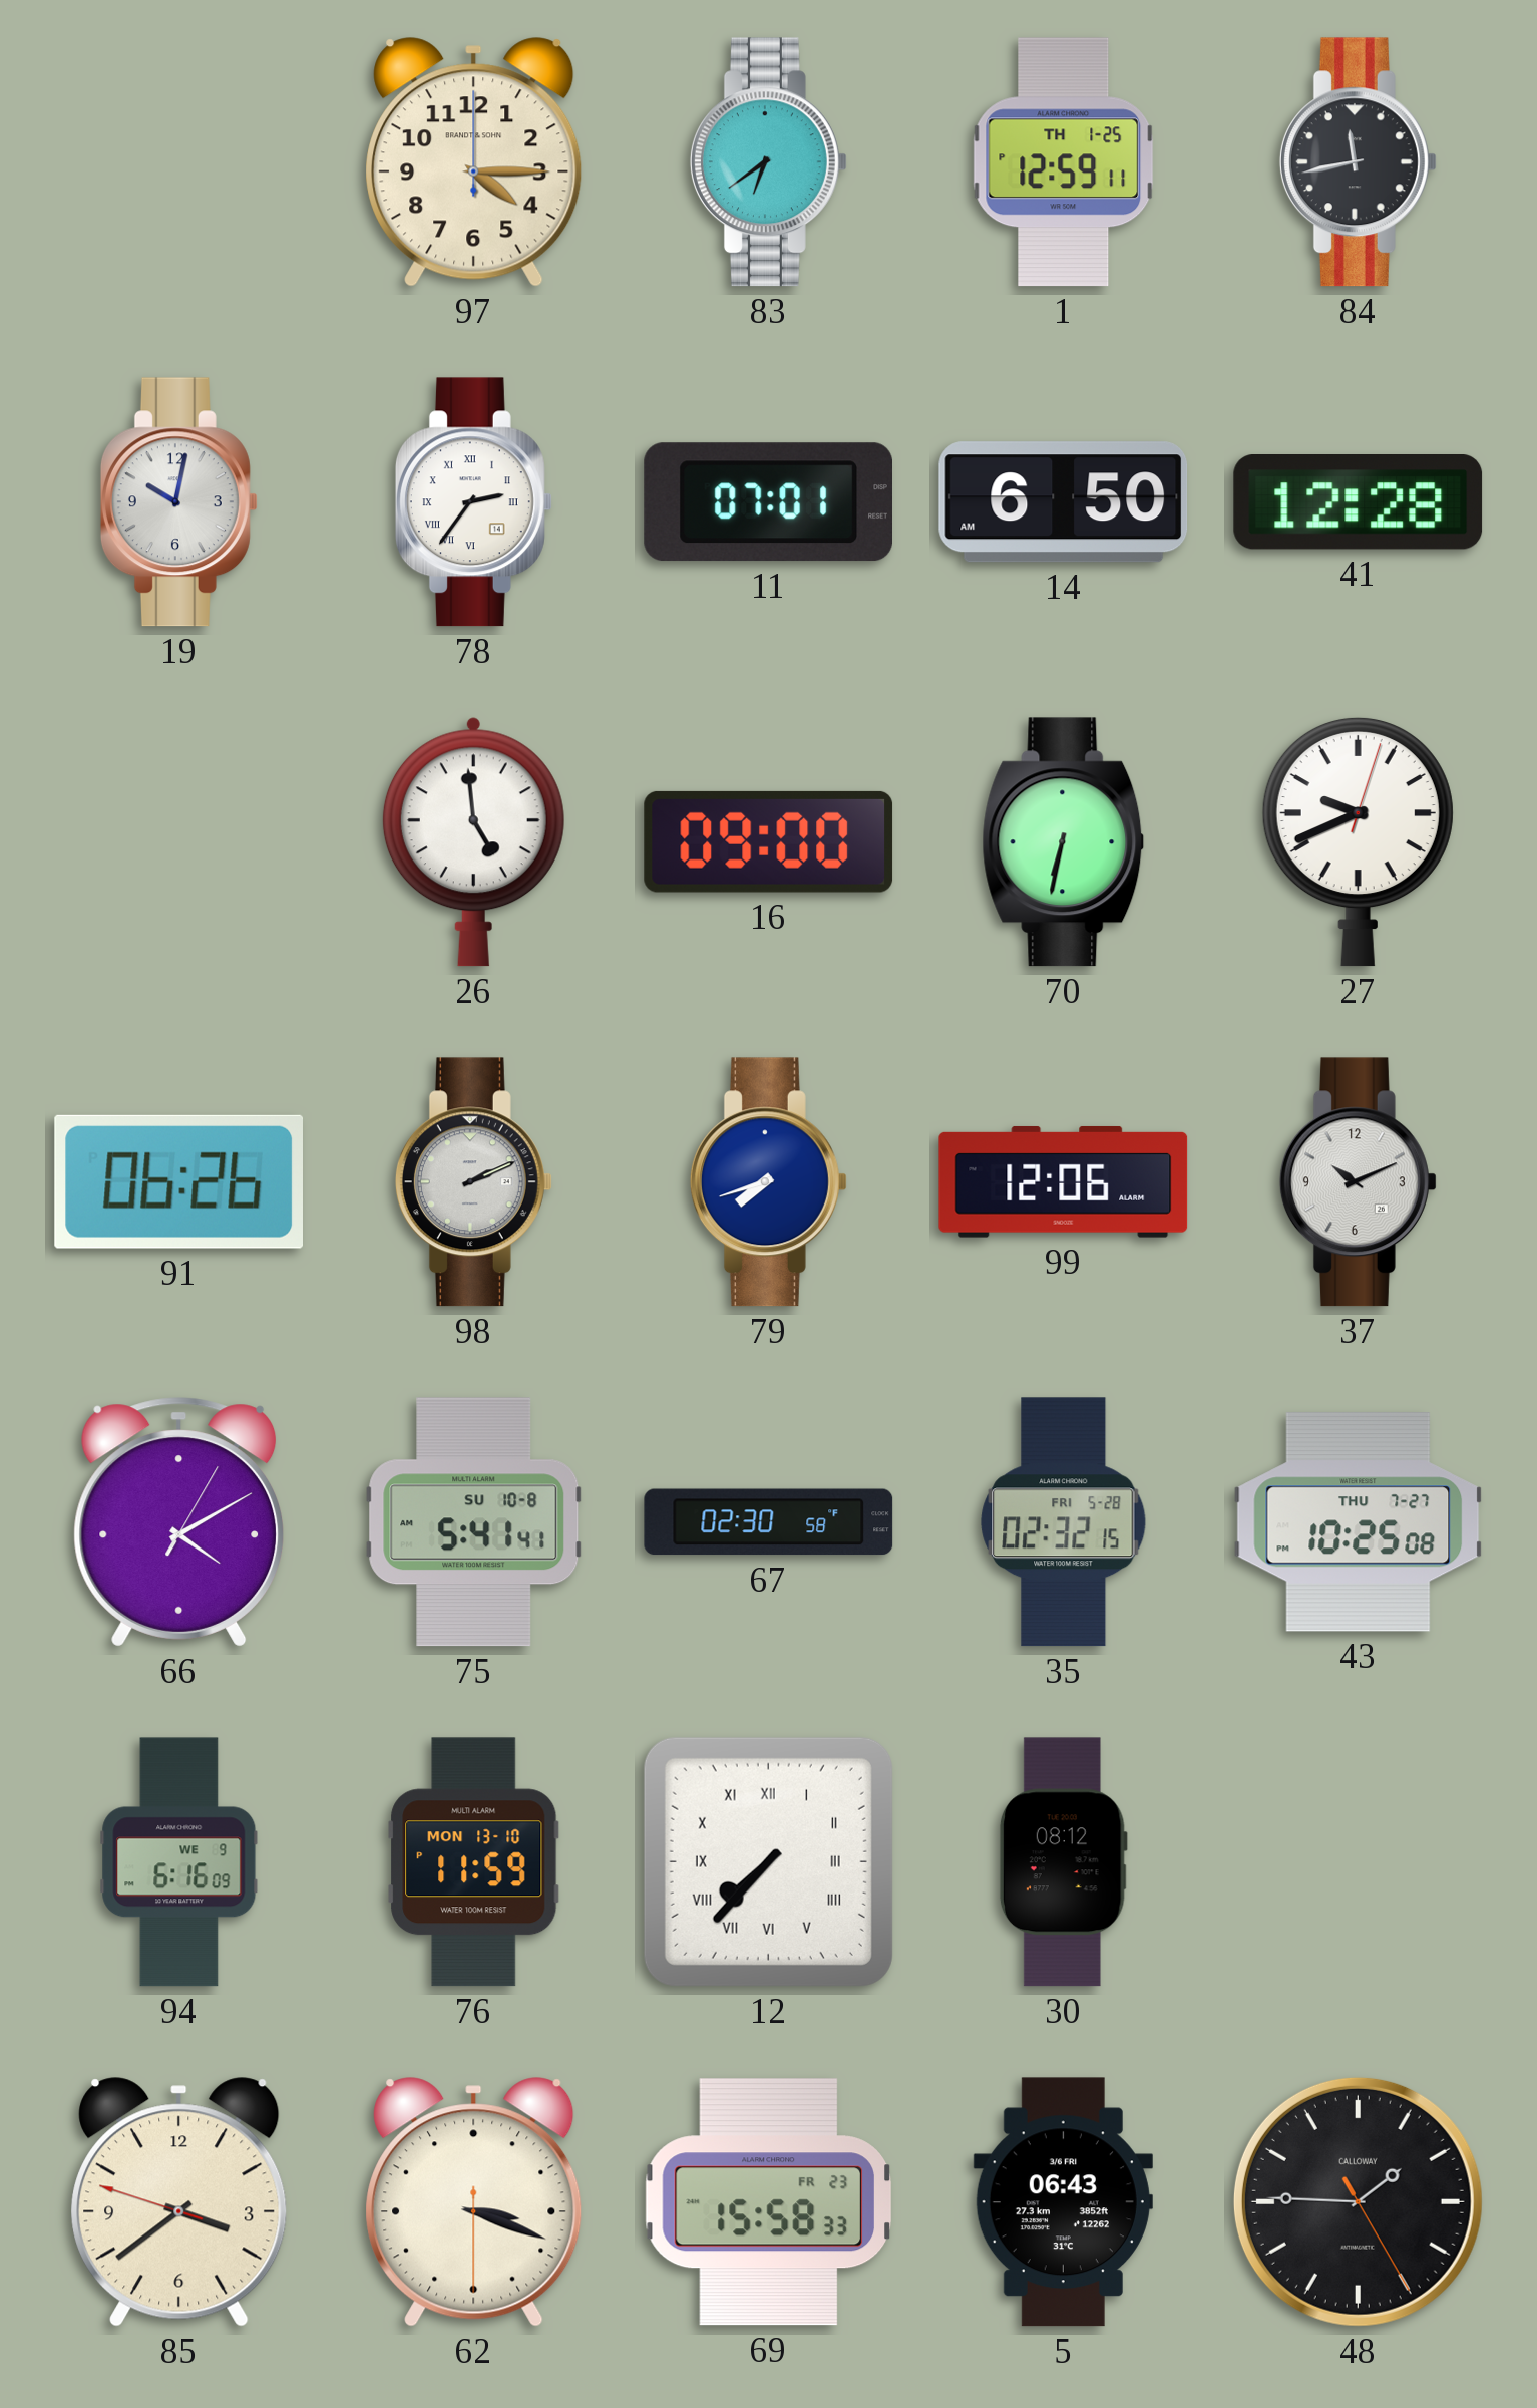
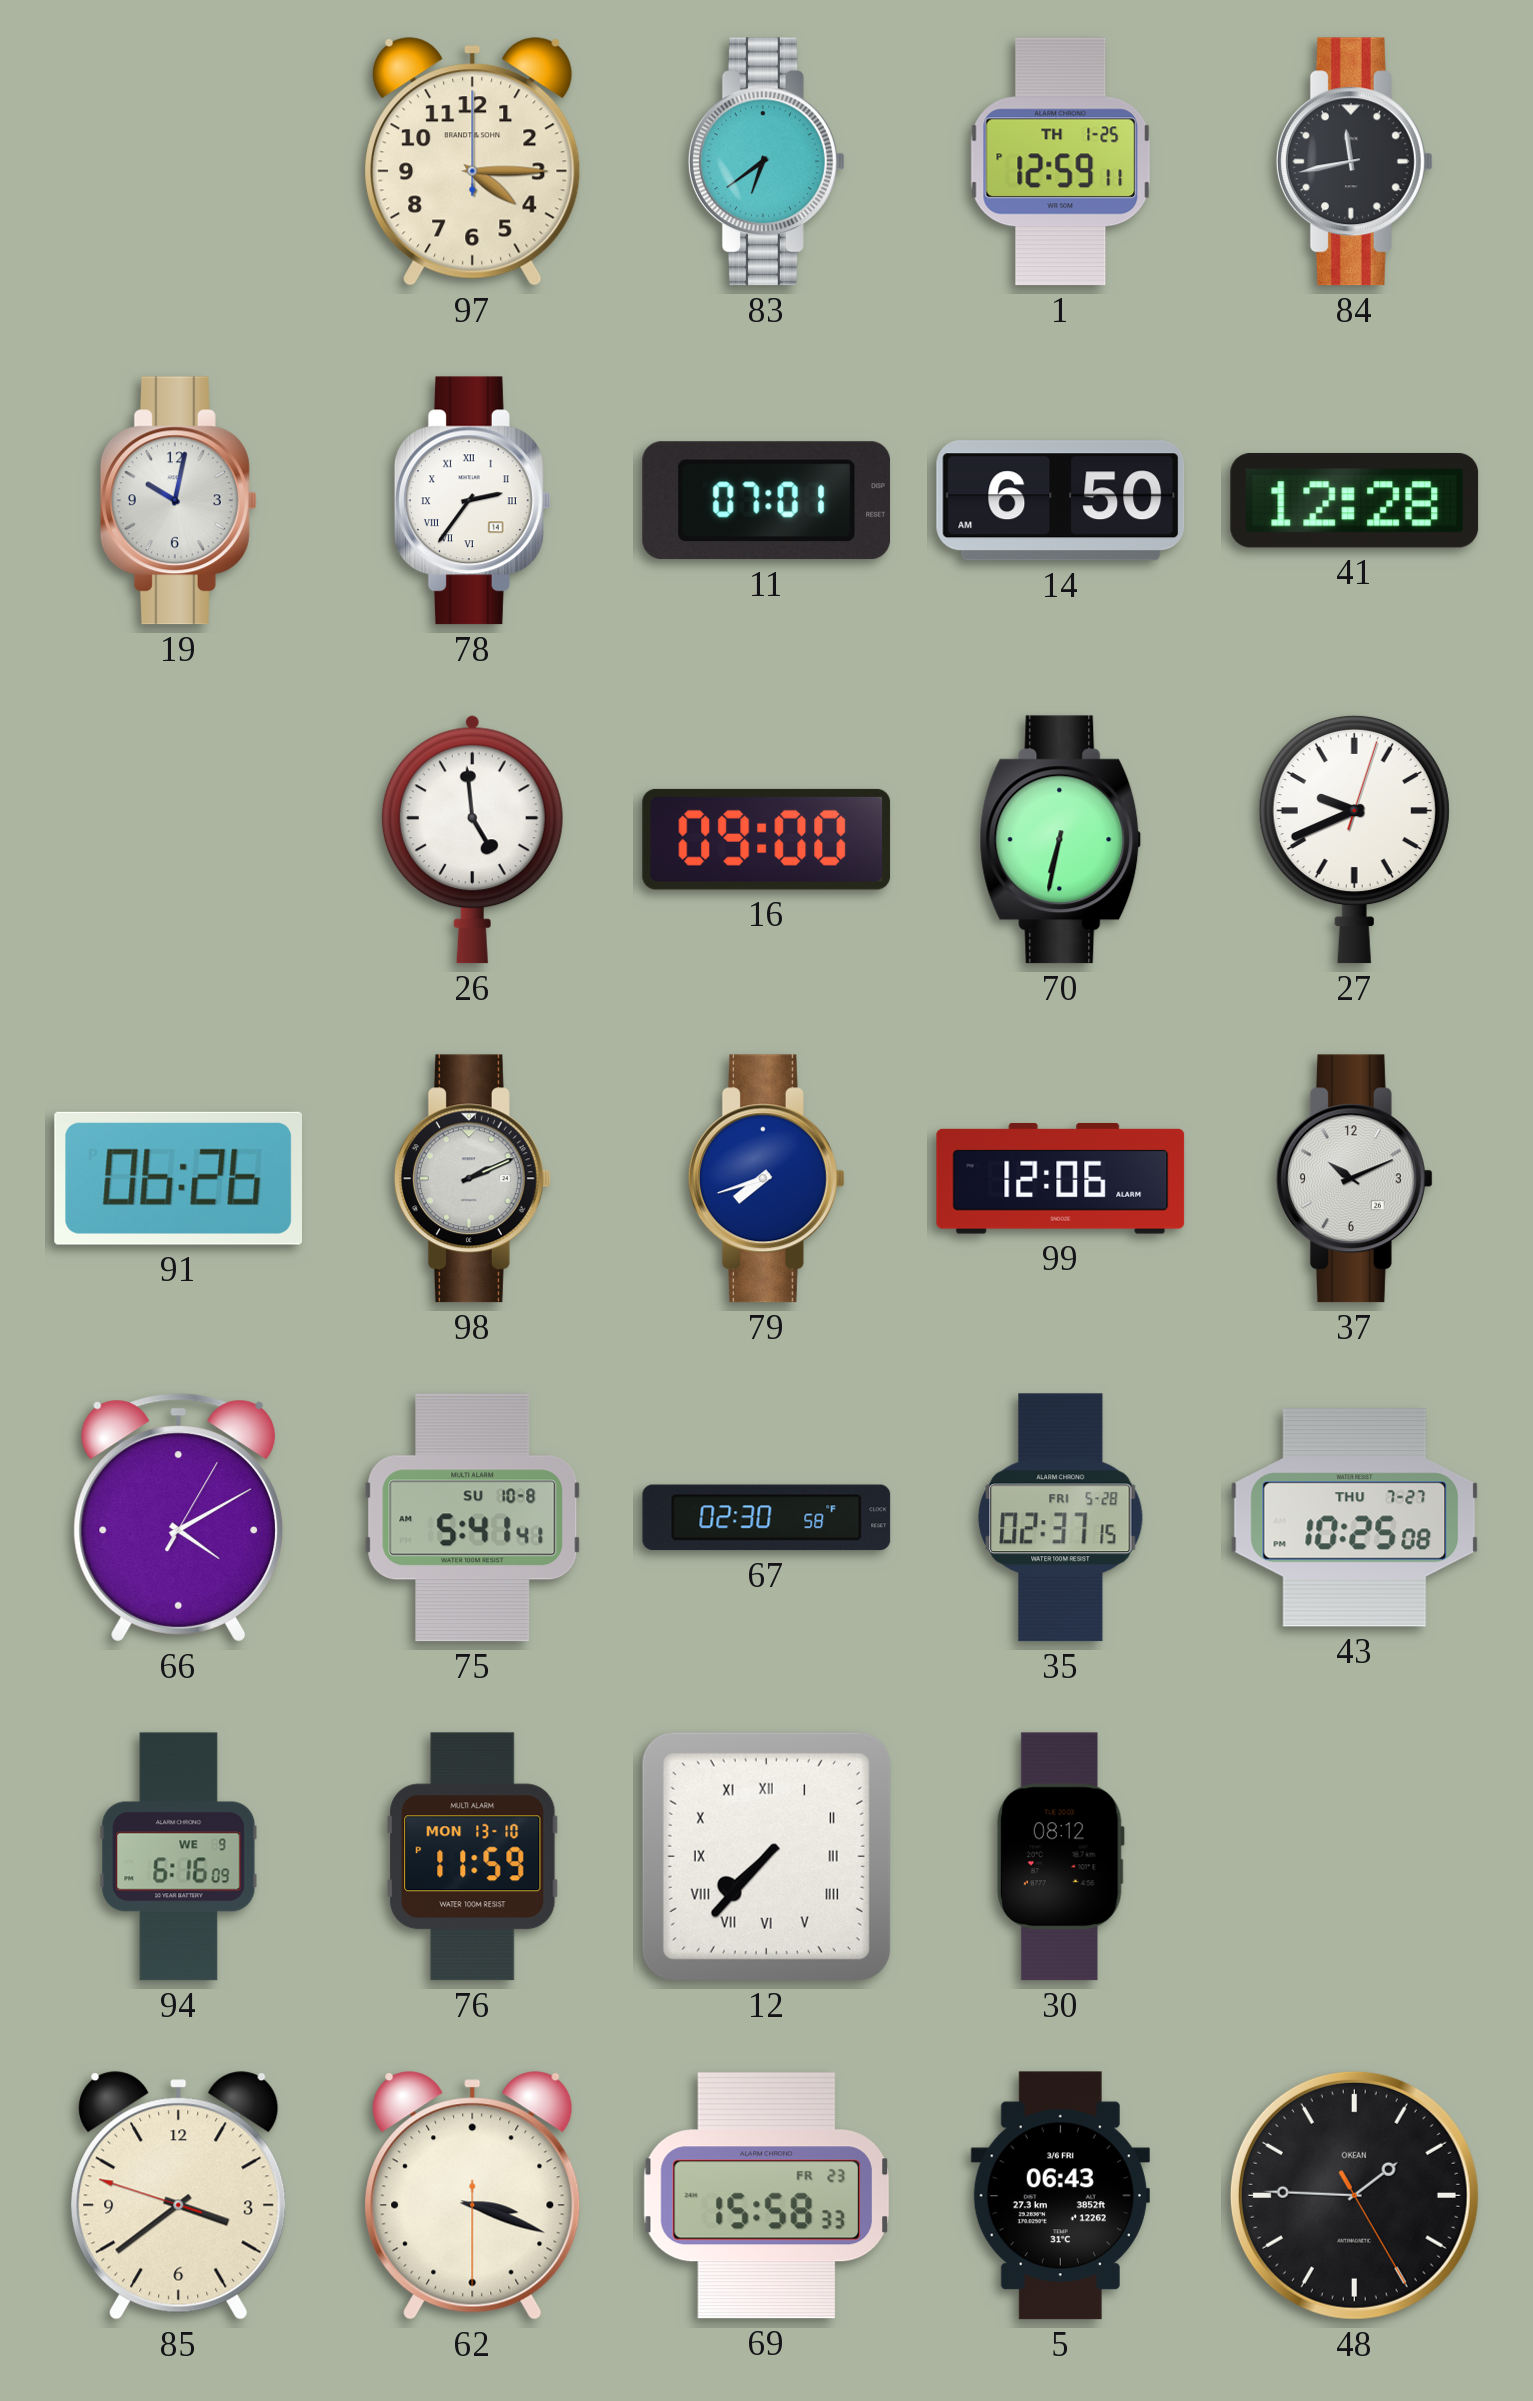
35: 02:32 -> 02:37 (1061, 1518)
48 brand: CALLOWAY -> OKEAN (1354, 2195)
